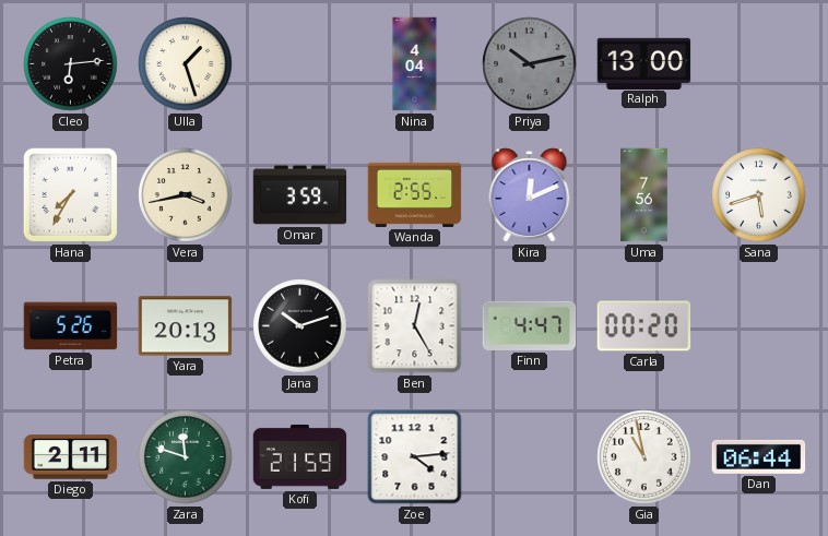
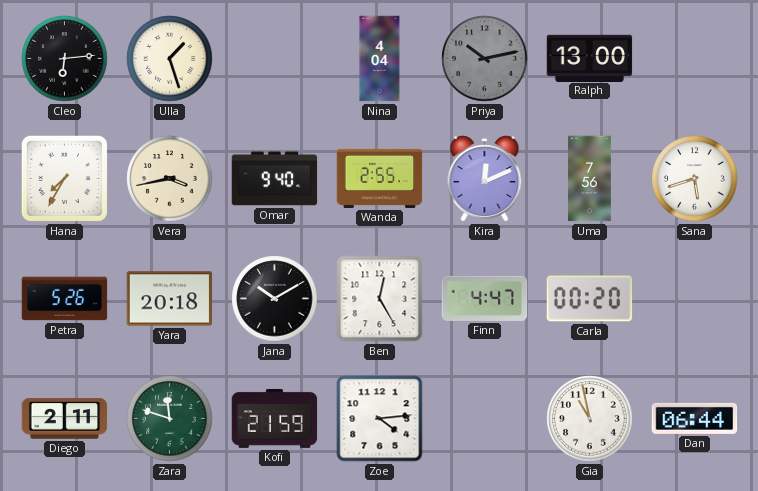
Omar: 3:59 -> 9:40 (275, 179)
Yara: 20:13 -> 20:18 (170, 299)
Jana: 10:12 -> 10:10 (275, 299)
